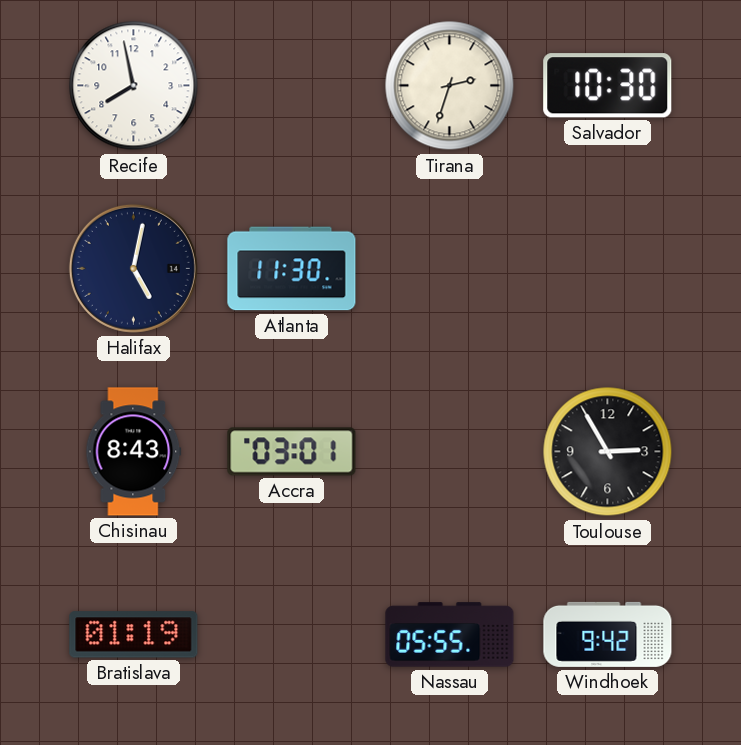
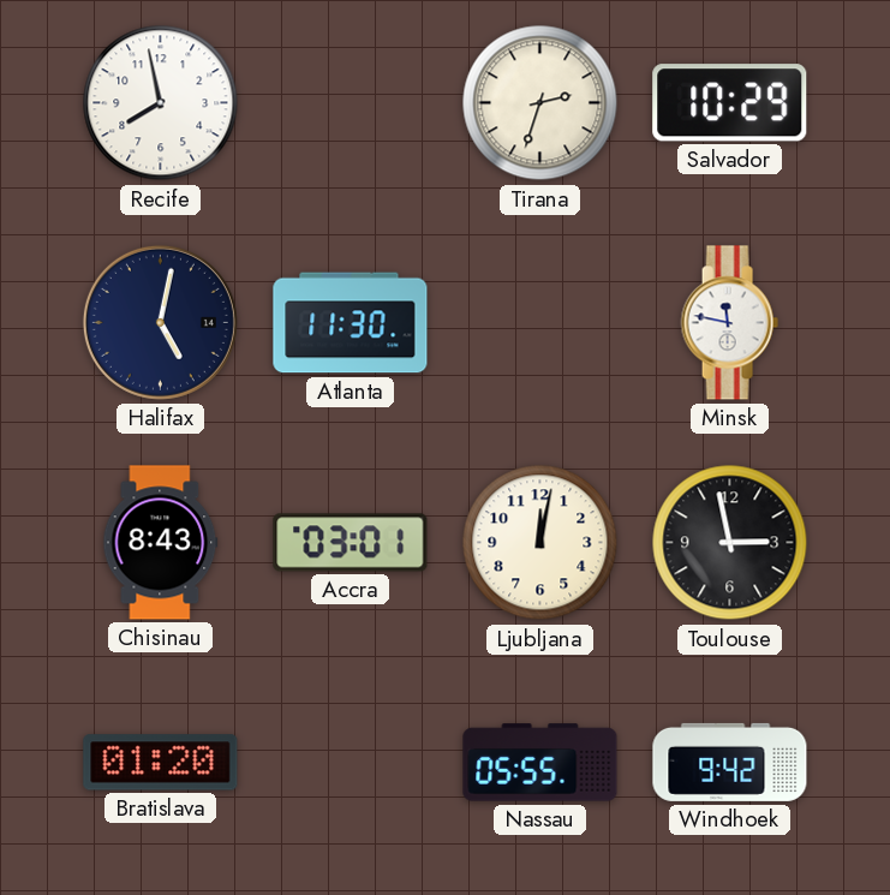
Salvador: 10:30 -> 10:29 (730, 103)
Minsk: none -> 11:47 (729, 323)
Ljubljana: none -> 12:02 (540, 543)
Toulouse: 2:55 -> 2:58 (730, 543)
Bratislava: 01:19 -> 01:20 (161, 763)
